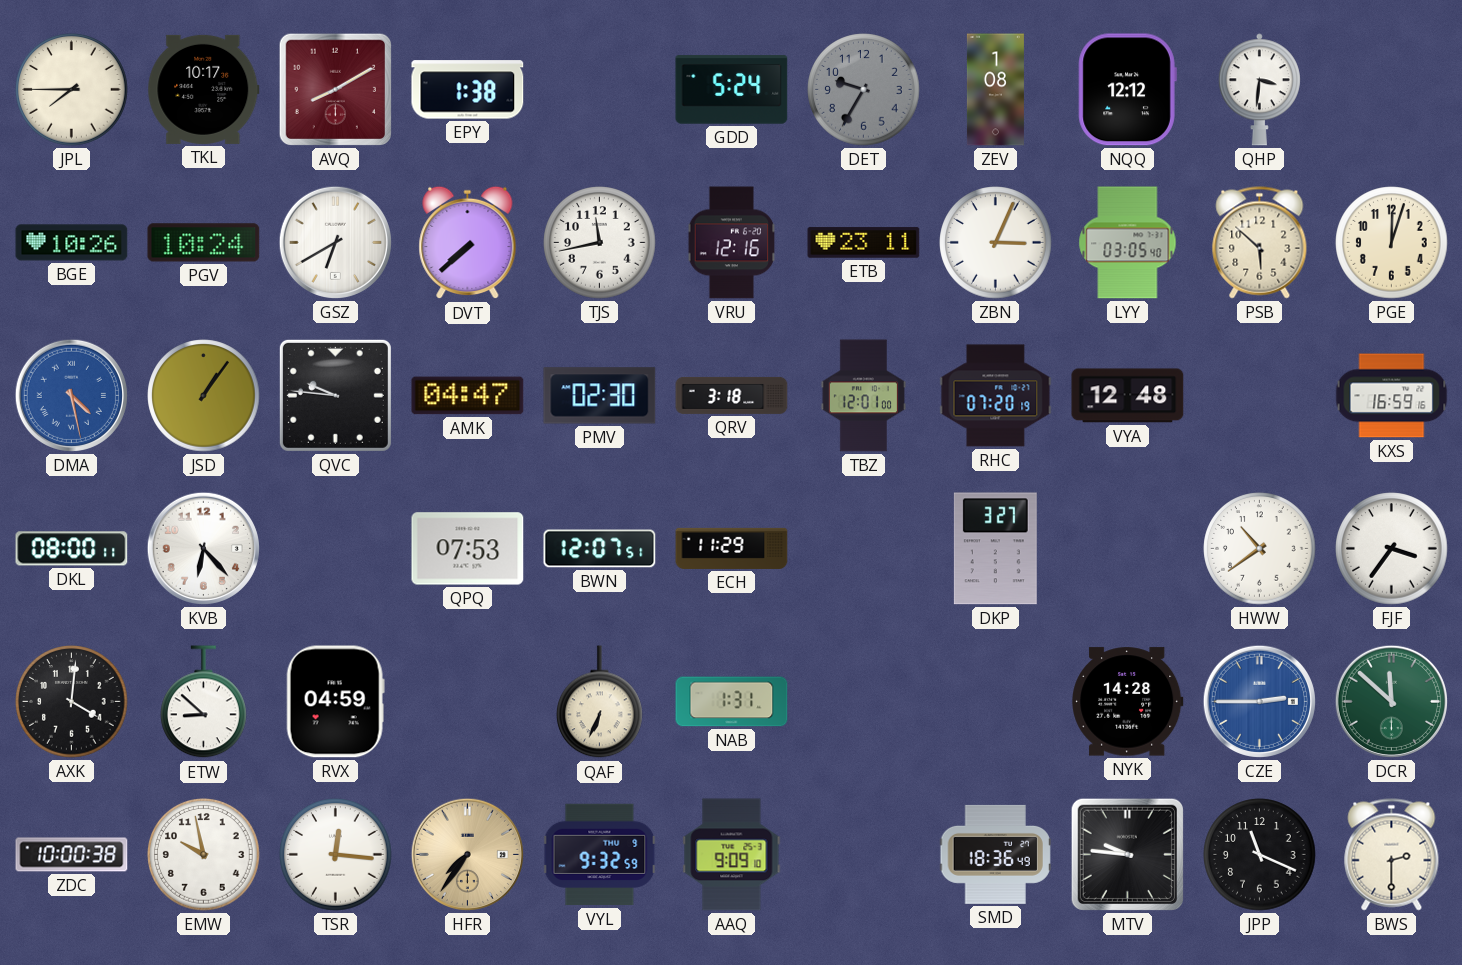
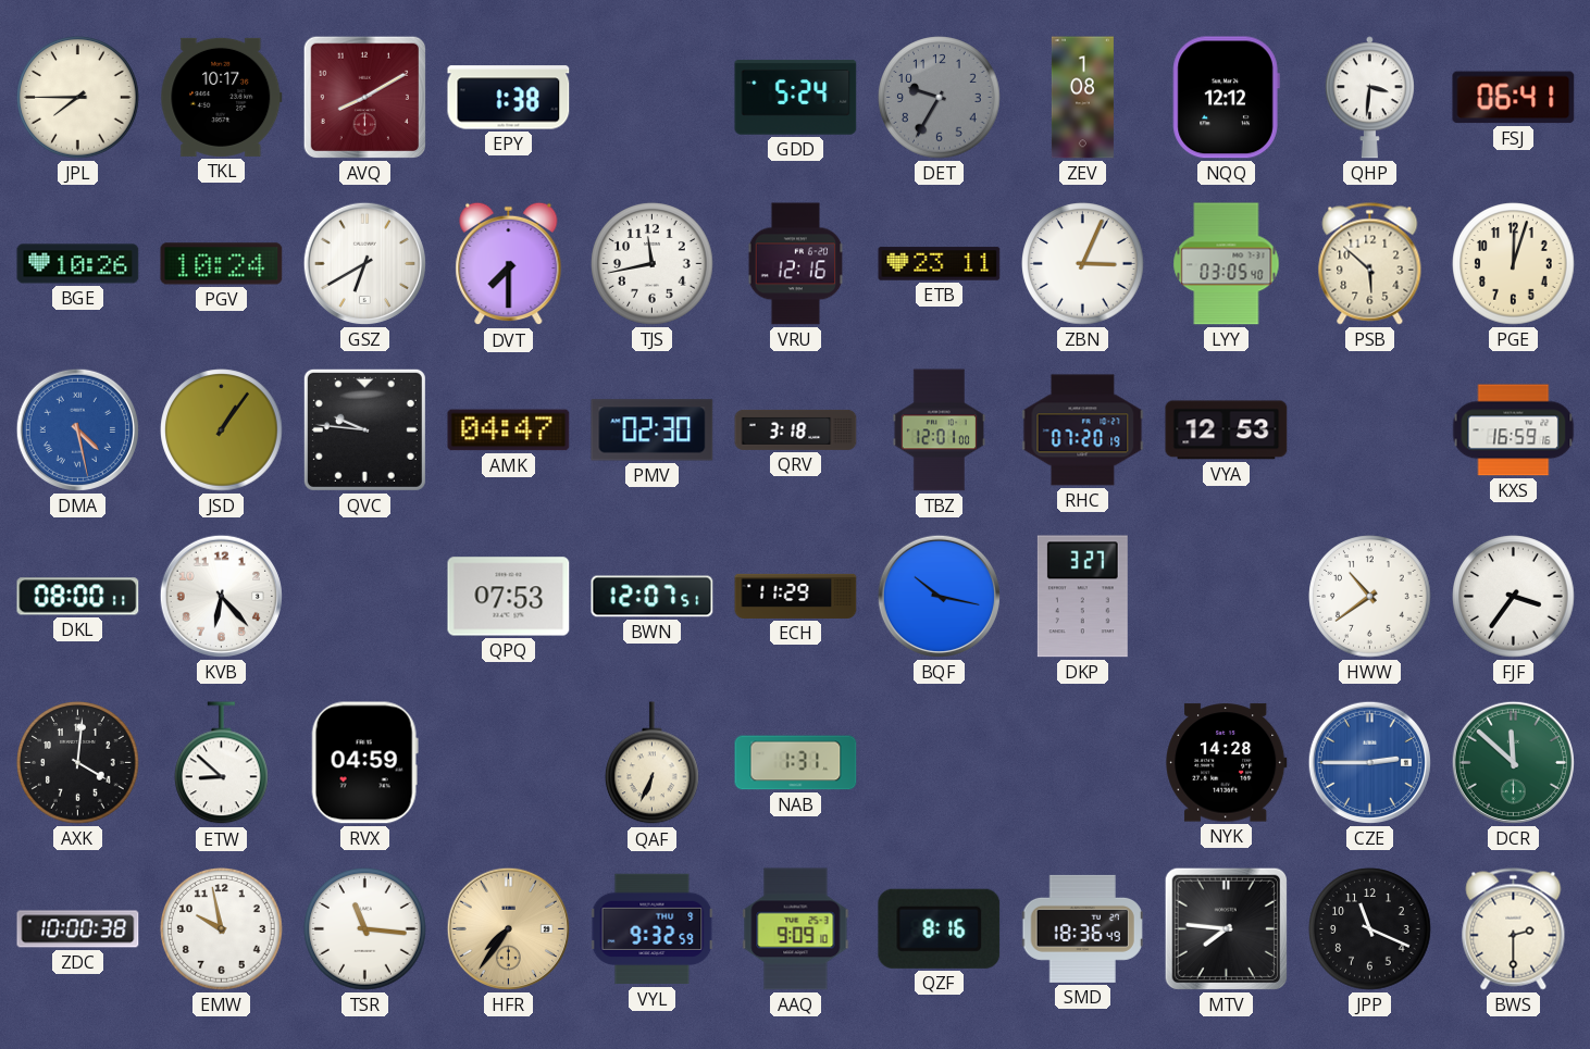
FSJ: none -> 06:41 (1514, 98)
DVT: 7:38 -> 7:30 (509, 264)
VYA: 12:48 -> 12:53 (1227, 430)
BQF: none -> 10:17 (939, 596)
TSR: 12:16 -> 11:16 (365, 929)
QZF: none -> 8:16 (940, 928)
MTV: 9:46 -> 7:46 (1226, 928)
